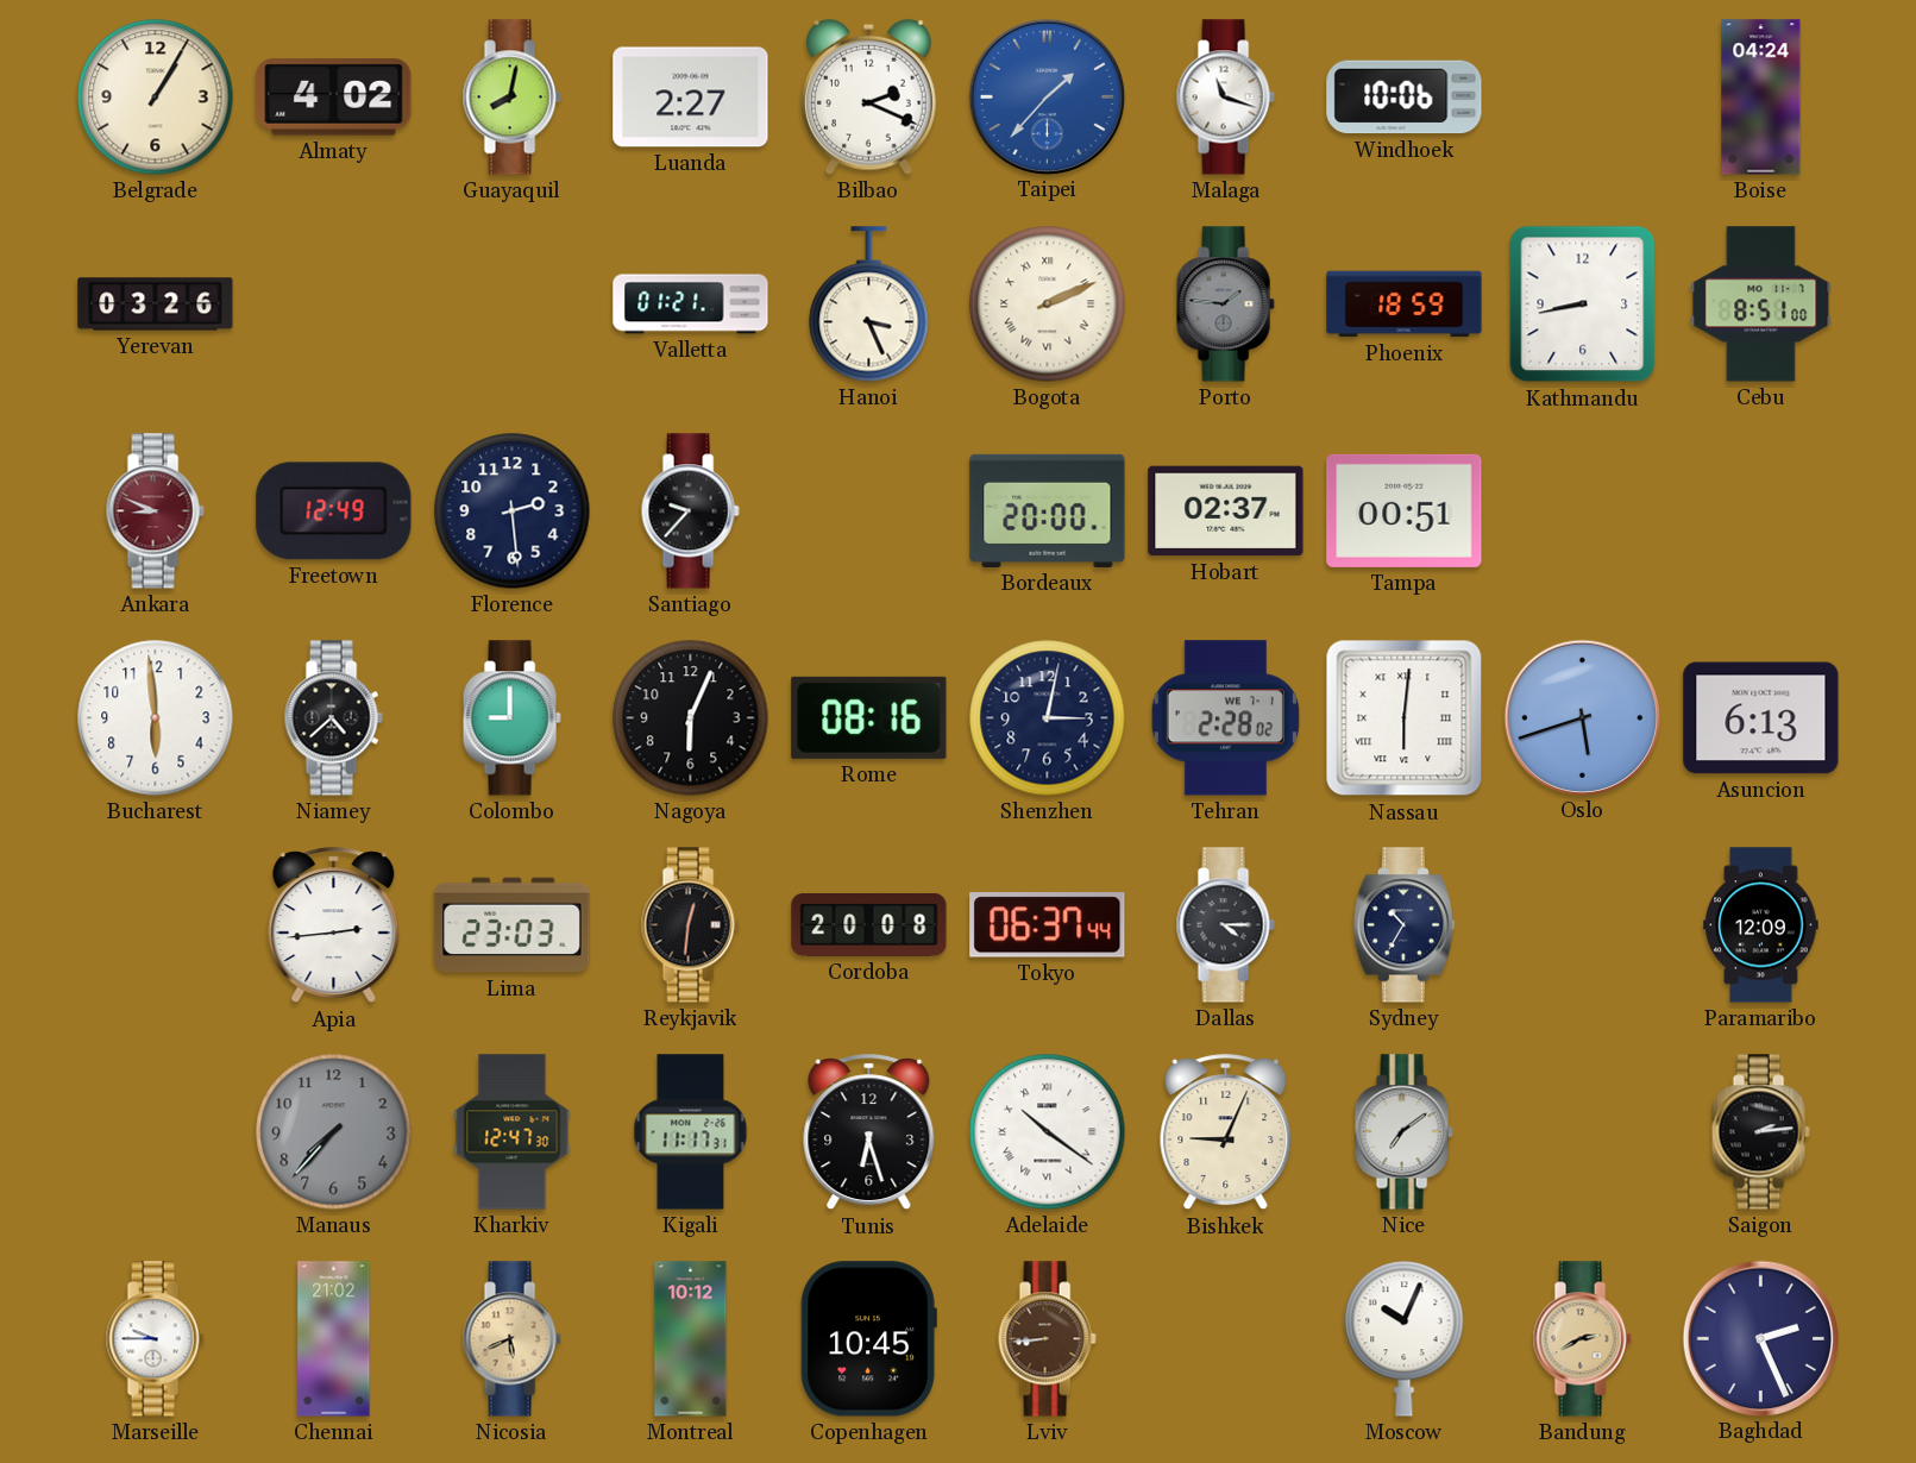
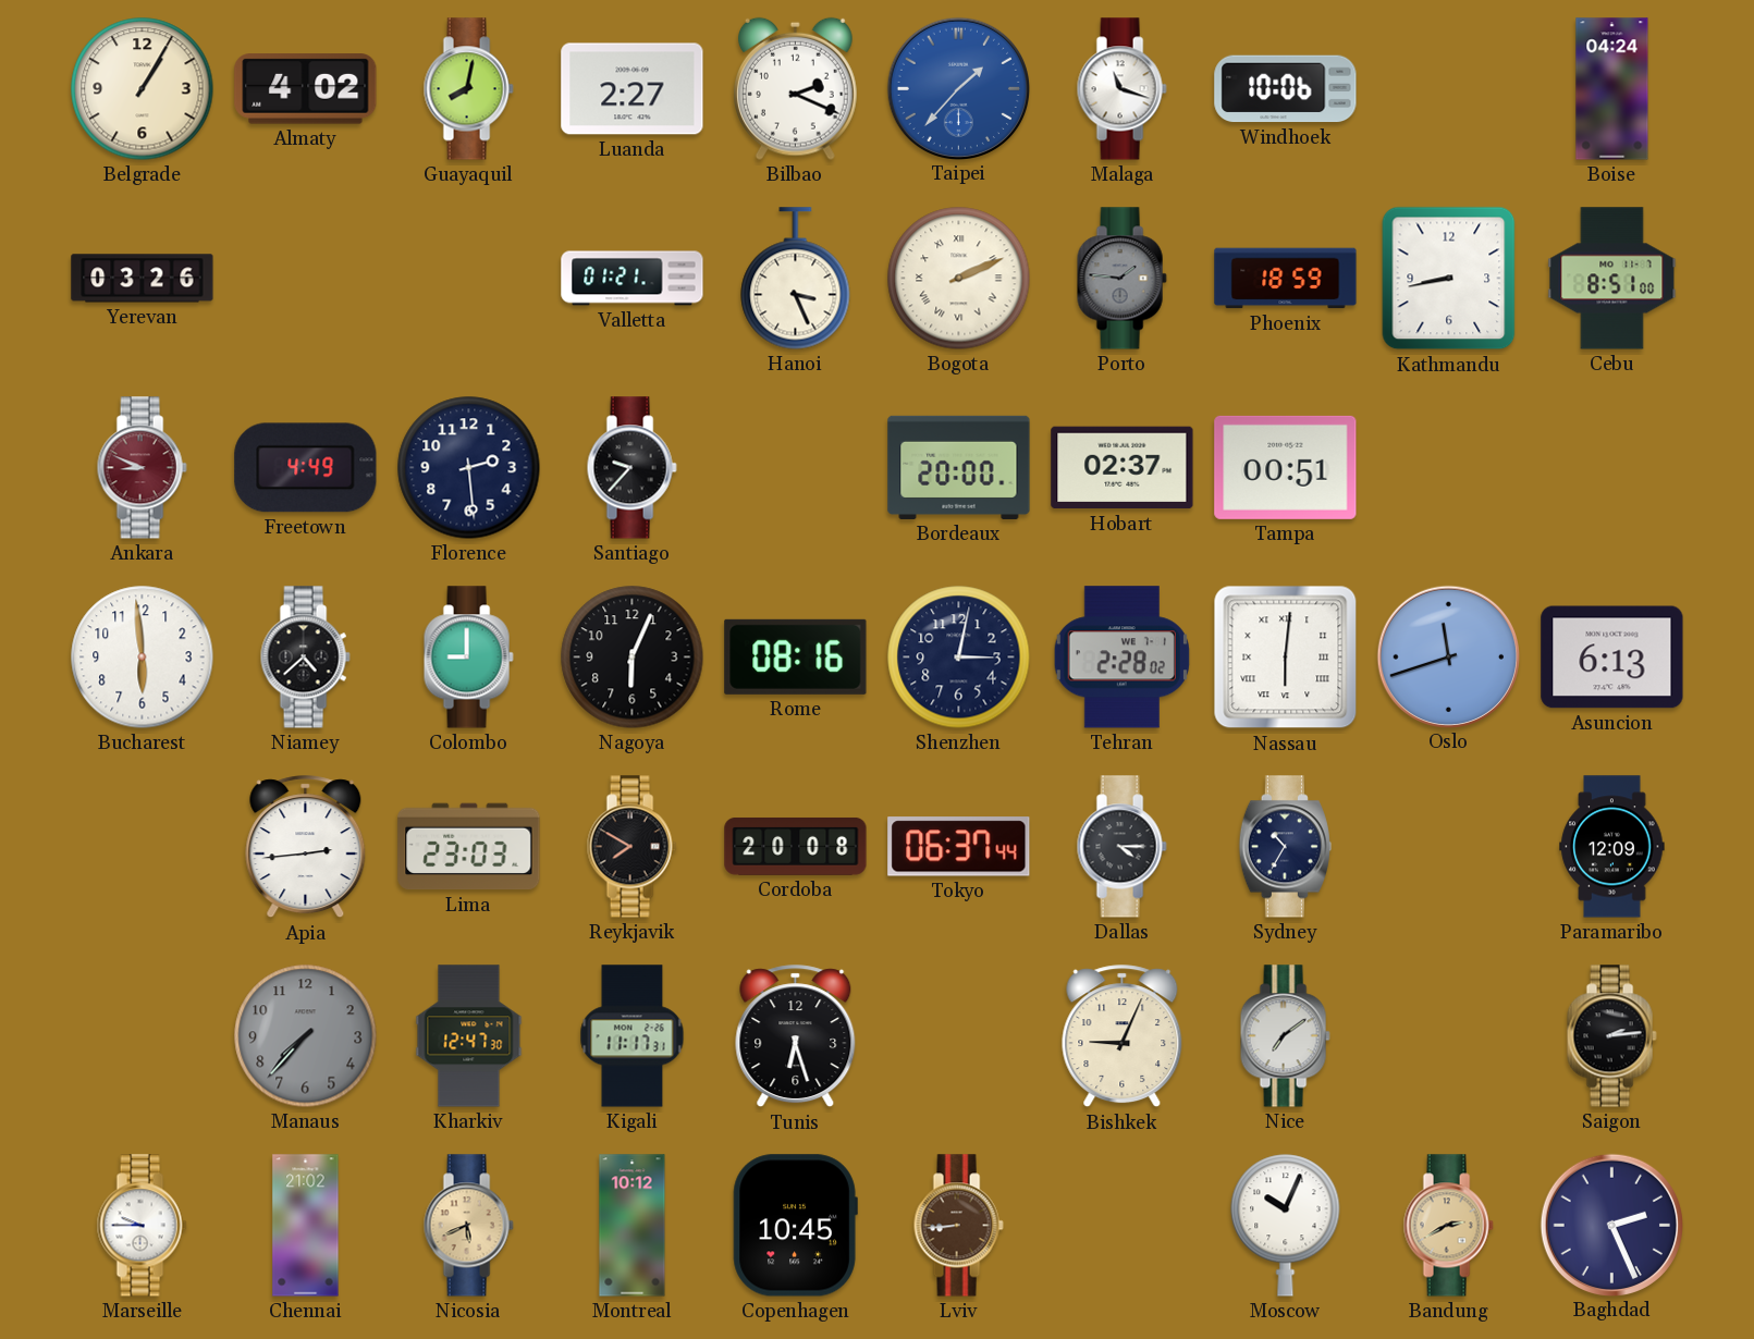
Freetown: 12:49 -> 4:49 (306, 468)
Oslo: 5:42 -> 11:42 (1448, 656)
Reykjavik: 12:31 -> 7:50 (631, 847)
Adelaide: 10:21 -> none (1048, 1132)
